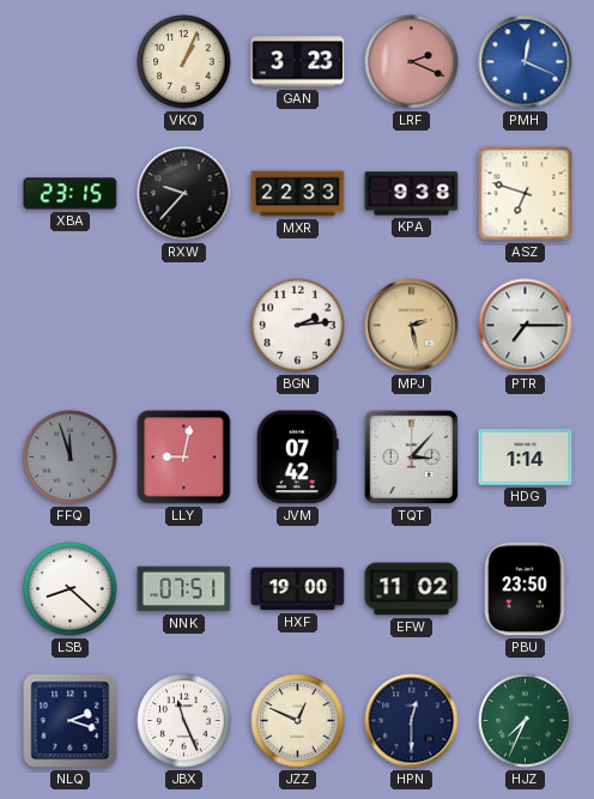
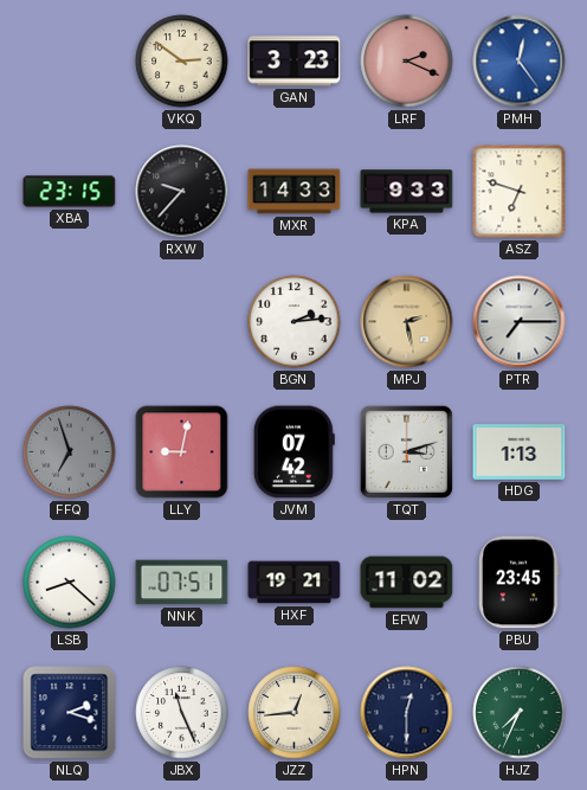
VKQ: 1:04 -> 2:51 (182, 62)
PMH: 12:19 -> 12:24 (520, 62)
MXR: 22:33 -> 14:33 (295, 192)
KPA: 9:38 -> 9:33 (407, 192)
FFQ: 11:57 -> 6:57 (70, 452)
TQT: 3:07 -> 3:12 (406, 451)
HDG: 1:14 -> 1:13 (520, 452)
HXF: 19:00 -> 19:21 (295, 583)
PBU: 23:50 -> 23:45 (520, 583)
JZZ: 12:49 -> 12:44 (295, 713)
